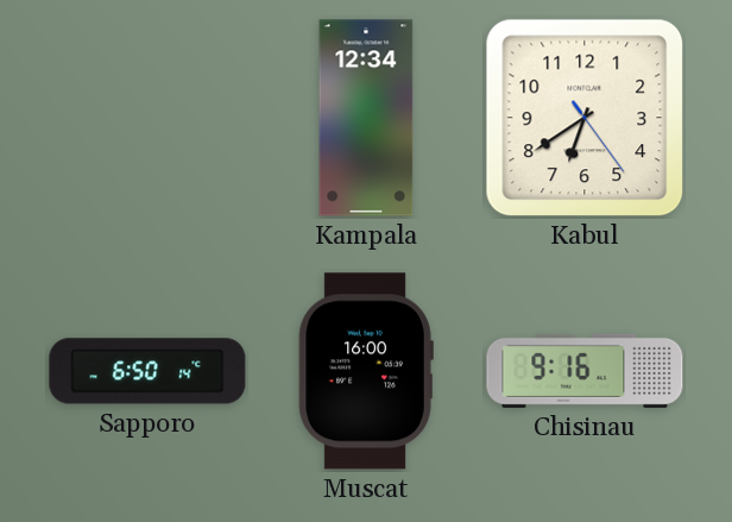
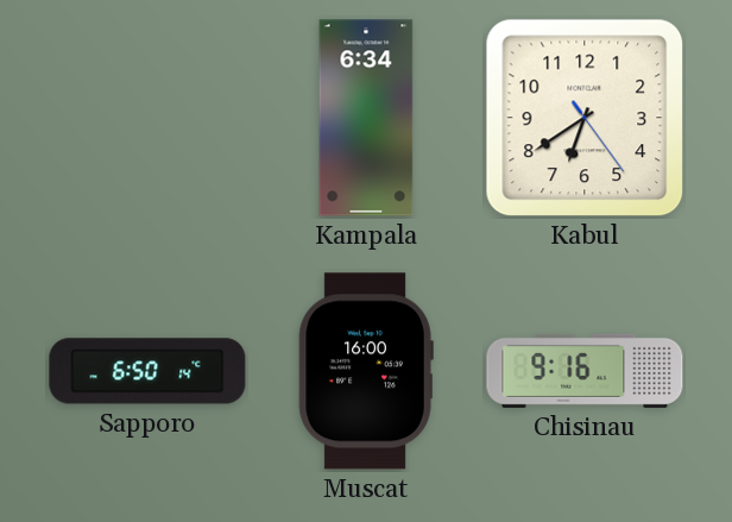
Kampala: 12:34 -> 6:34 (366, 118)
